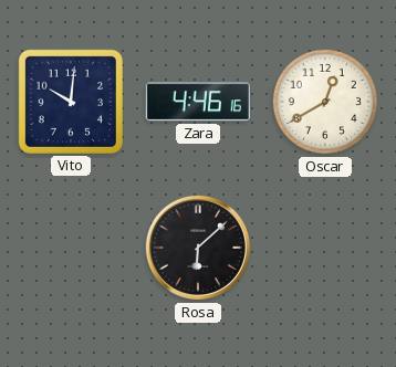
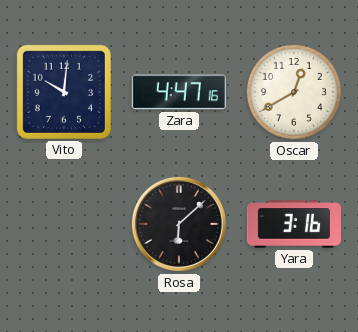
Zara: 4:46 -> 4:47 (179, 92)
Yara: none -> 3:16 (294, 224)
